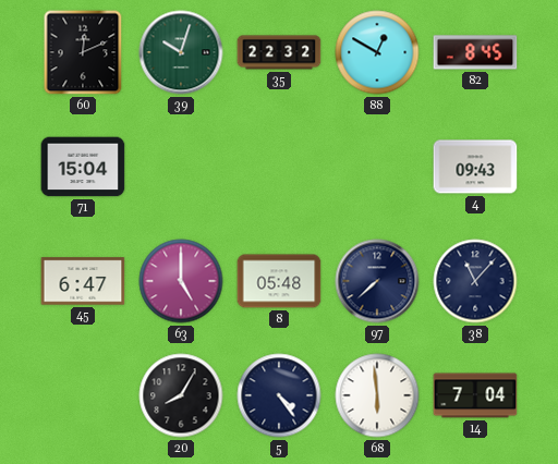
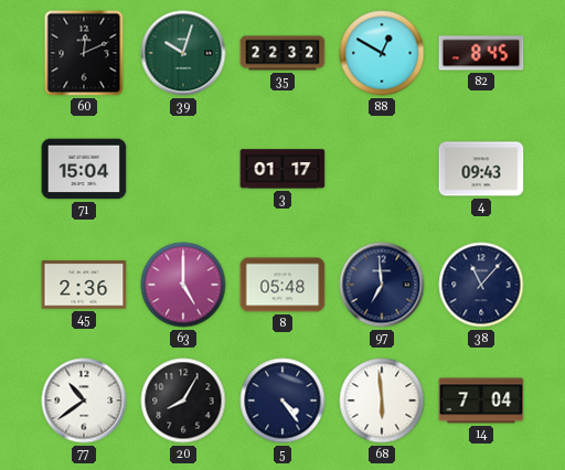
3: none -> 01:17 (282, 169)
45: 6:47 -> 2:36 (84, 285)
97: 7:38 -> 6:59 (382, 285)
77: none -> 10:39 (84, 400)
